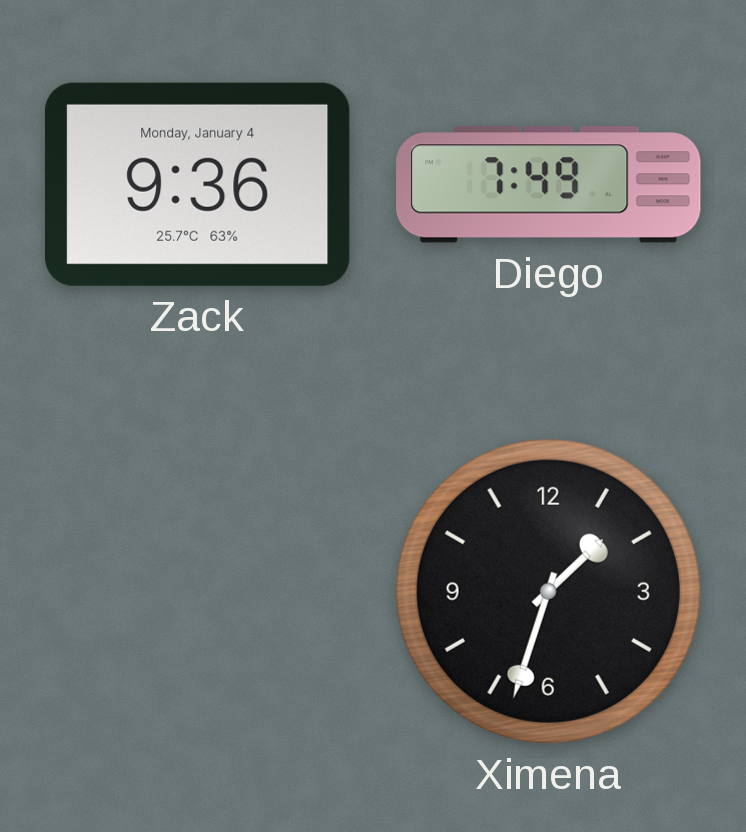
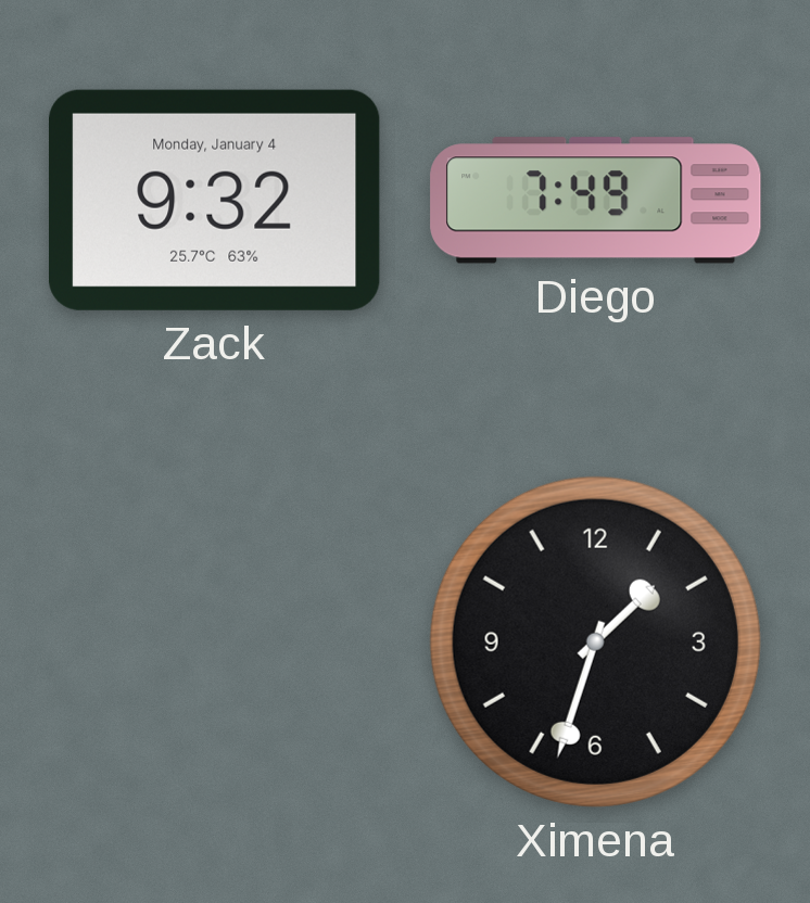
Zack: 9:36 -> 9:32 (215, 200)
